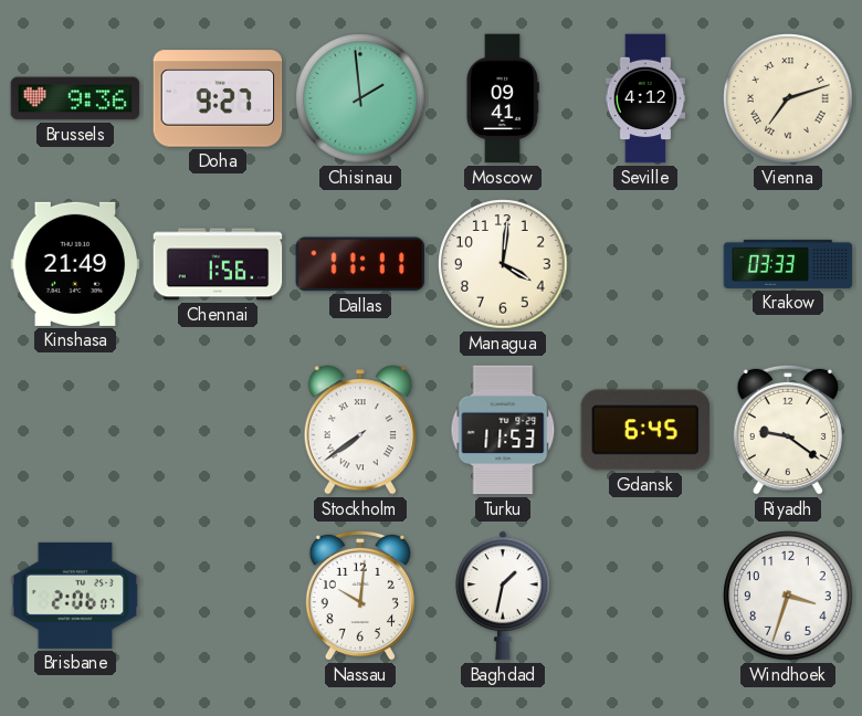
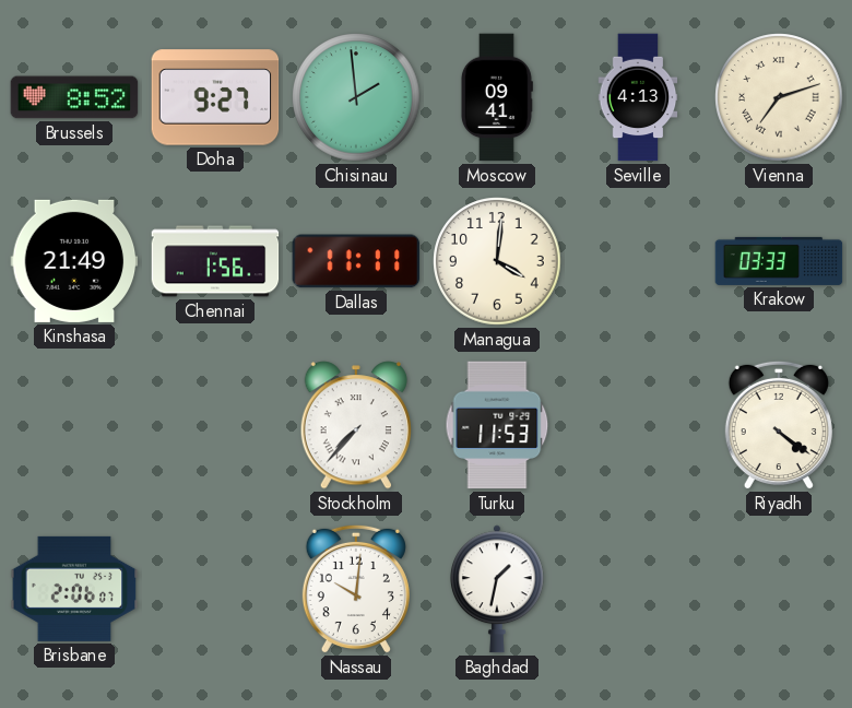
Brussels: 9:36 -> 8:52 (74, 97)
Seville: 4:12 -> 4:13 (638, 97)
Stockholm: 7:39 -> 7:37 (355, 425)
Gdansk: 6:45 -> none (645, 430)
Riyadh: 9:21 -> 4:21 (779, 425)
Windhoek: 3:33 -> none (788, 596)
